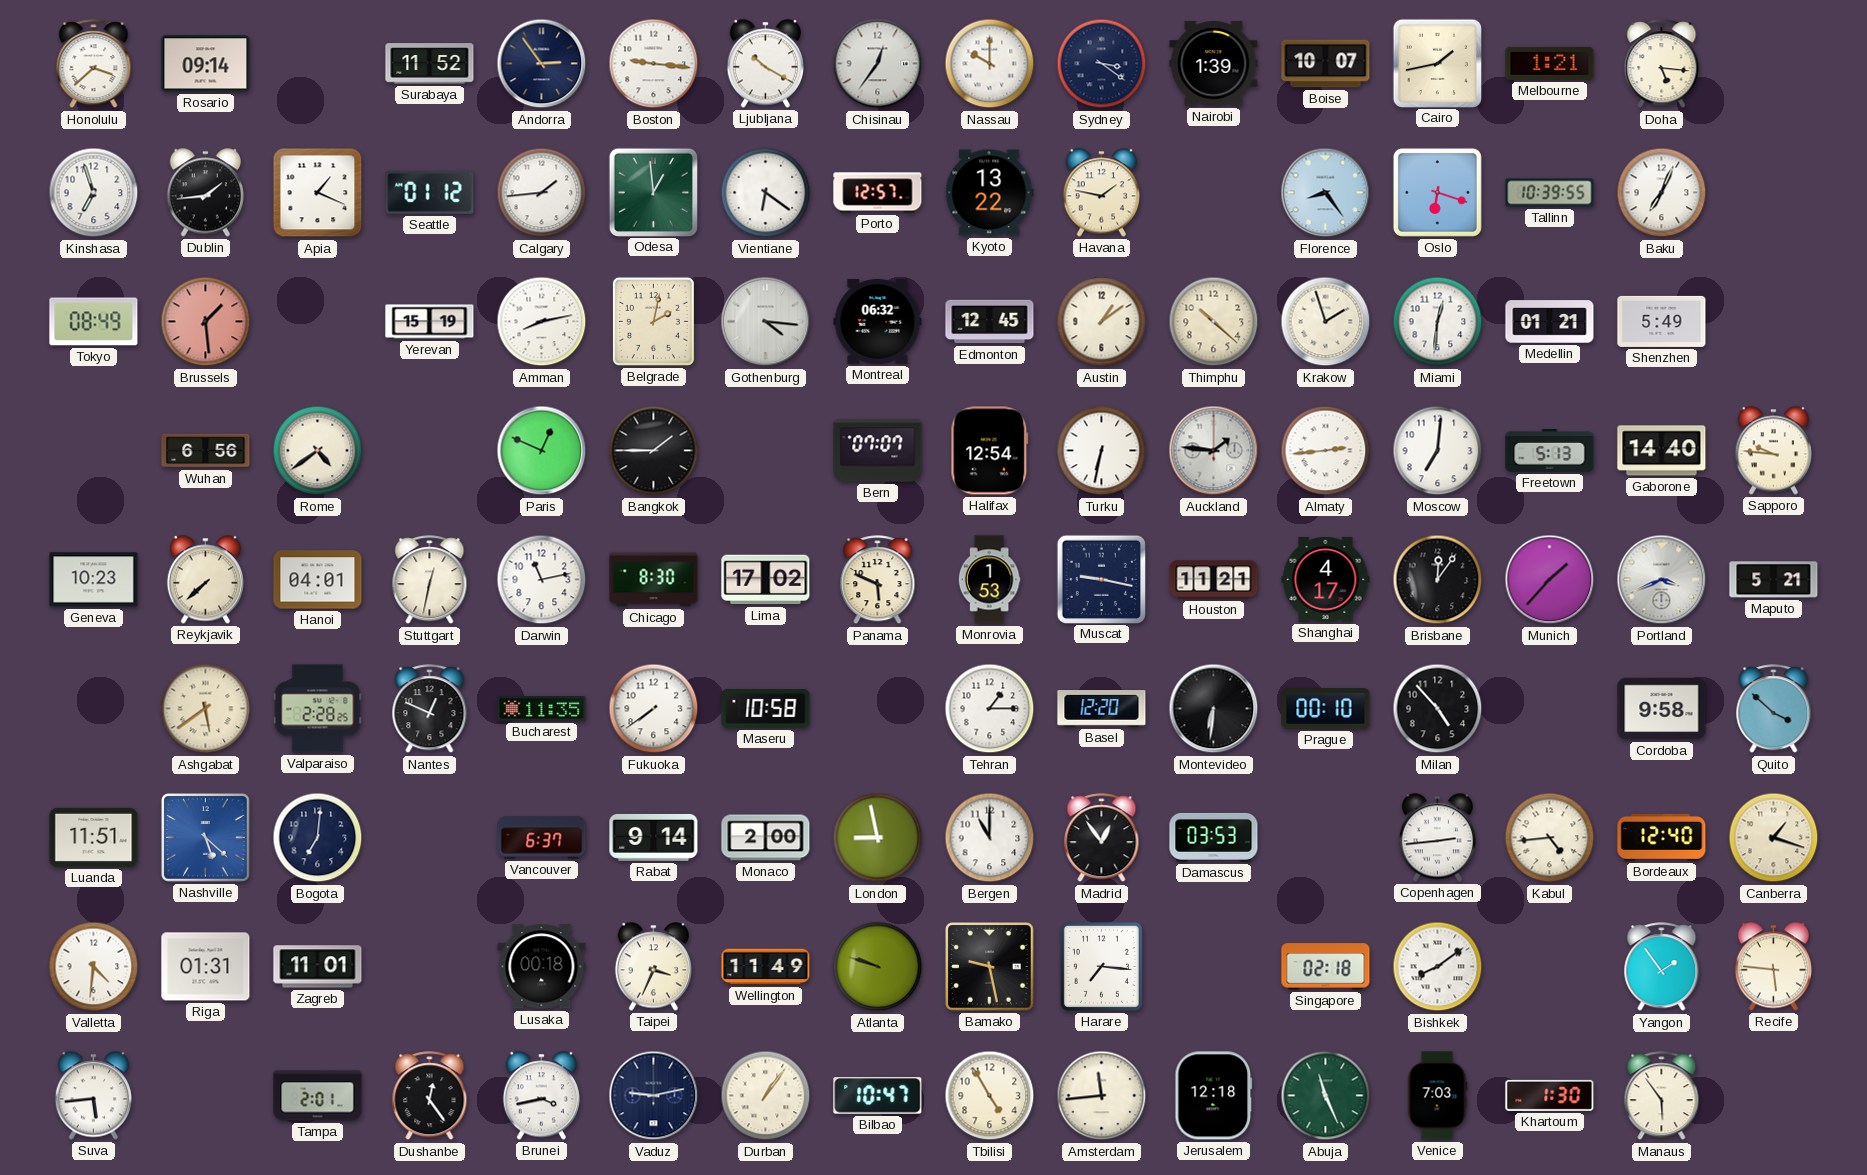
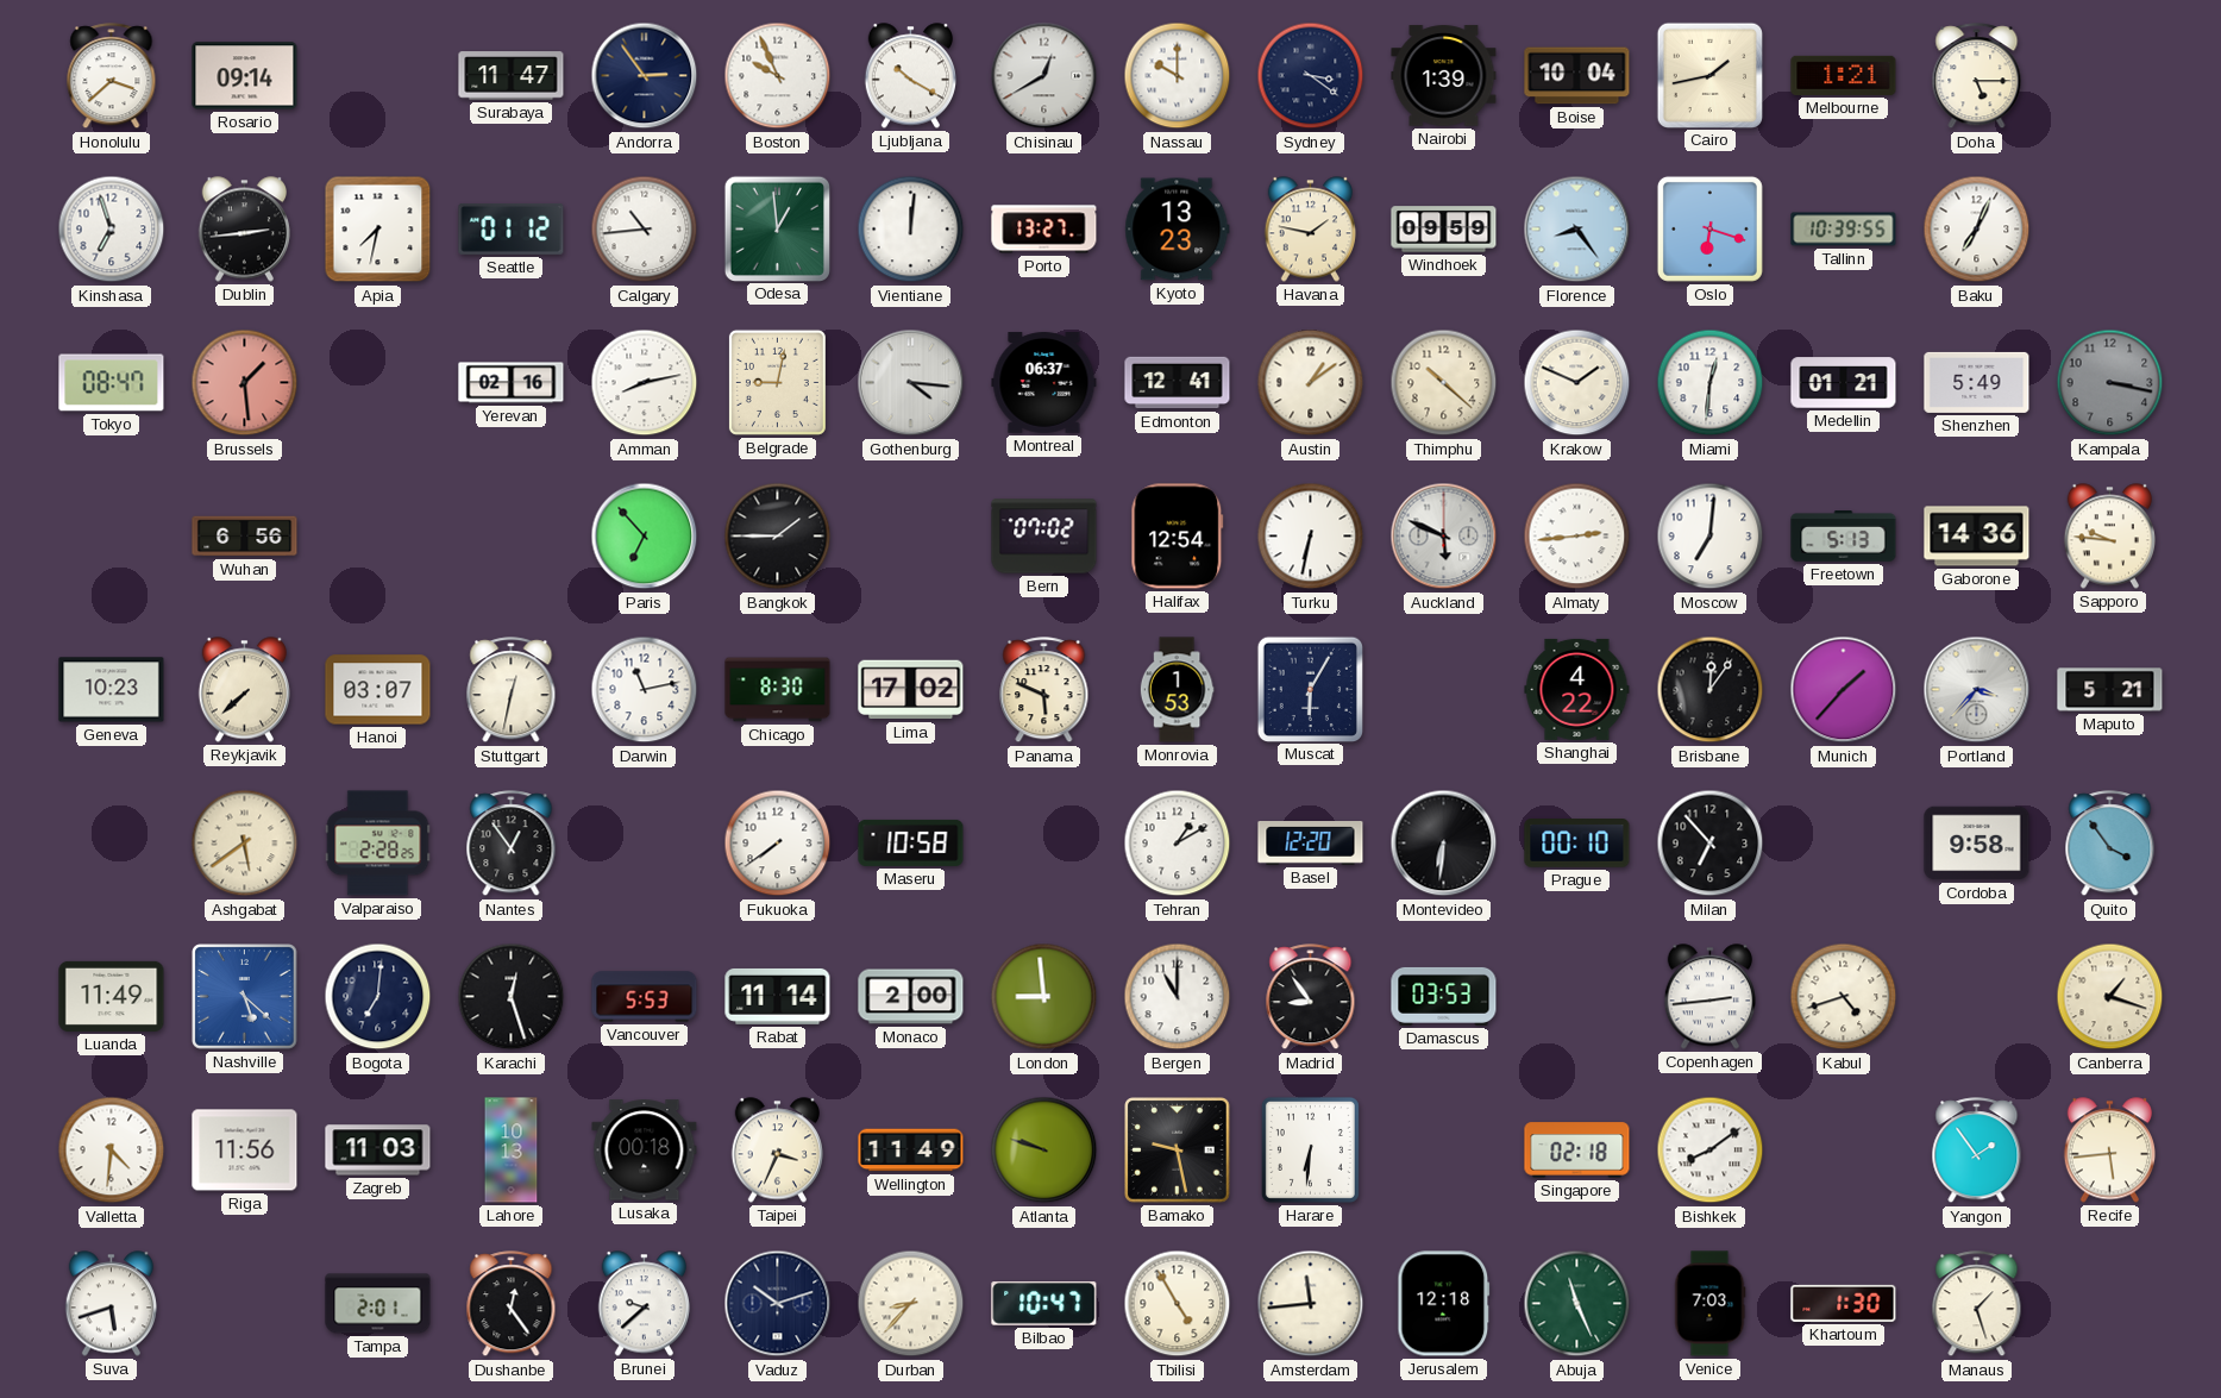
Surabaya: 11:52 -> 11:47 (512, 76)
Boston: 9:16 -> 9:56 (778, 76)
Chisinau: 12:36 -> 12:40 (1044, 76)
Boise: 10:07 -> 10:04 (1577, 76)
Doha: 5:16 -> 5:15 (1977, 76)
Dublin: 1:44 -> 2:44 (244, 230)
Apia: 1:19 -> 7:32 (378, 230)
Calgary: 1:44 -> 10:44 (645, 230)
Vientiane: 6:21 -> 12:01 (911, 230)
Porto: 12:57 -> 13:27 (1044, 230)
Kyoto: 13:22 -> 13:23 (1178, 230)
Windhoek: none -> 09:59 (1444, 230)
Tokyo: 08:49 -> 08:47 (112, 383)
Yerevan: 15:19 -> 02:16 (512, 383)
Belgrade: 2:02 -> 9:02 (777, 382)
Montreal: 06:32 -> 06:37 (1044, 383)
Edmonton: 12:45 -> 12:41 (1178, 383)
Krakow: 1:57 -> 1:49 (1577, 383)
Kampala: none -> 3:17 (2110, 383)
Rome: 4:39 -> none (318, 451)
Paris: 12:49 -> 6:53 (645, 537)
Bern: 07:07 -> 07:02 (1044, 537)
Auckland: 1:46 -> 5:49 (1444, 537)
Gaborone: 14:40 -> 14:36 (1977, 537)
Hanoi: 04:01 -> 03:07 (378, 690)
Muscat: 9:17 -> 6:05 (1310, 689)
Houston: 11:21 -> none (1214, 580)
Shanghai: 4:17 -> 4:22 (1577, 689)
Portland: 3:41 -> 3:37 (1977, 690)
Nantes: 12:49 -> 12:54 (512, 844)
Bucharest: 11:35 -> none (542, 709)
Tehran: 1:15 -> 1:10 (1178, 844)
Milan: 4:53 -> 6:53 (1711, 844)
Quito: 3:52 -> 3:54 (2110, 844)
Luanda: 11:51 -> 11:49 (112, 996)
Karachi: none -> 12:27 (512, 997)
Vancouver: 6:37 -> 5:53 (645, 997)
Rabat: 9:14 -> 11:14 (778, 996)
London: 8:58 -> 8:59 (1044, 997)
Madrid: 12:54 -> 8:54 (1311, 997)
Kabul: 4:44 -> 4:42 (1844, 997)
Bordeaux: 12:40 -> none (1662, 837)
Riga: 01:31 -> 11:56 (245, 1151)
Zagreb: 11:01 -> 11:03 (378, 1151)
Lahore: none -> 10:13 (512, 1151)
Harare: 7:16 -> 6:31 (1310, 1149)
Recife: 5:46 -> 5:44 (2109, 1151)
Suva: 5:44 -> 5:42 (111, 1304)
Brunei: 3:43 -> 9:38 (644, 1304)
Vaduz: 9:13 -> 10:12 (778, 1304)
Durban: 1:06 -> 8:37 (911, 1304)
Manaus: 5:54 -> 1:27 (1977, 1304)
